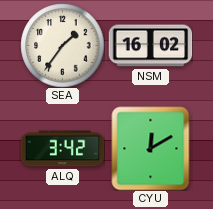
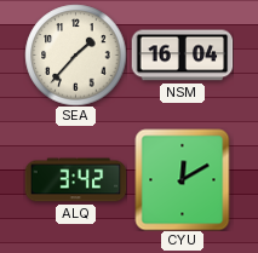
SEA: 1:36 -> 1:37 (75, 54)
NSM: 16:02 -> 16:04 (182, 56)
